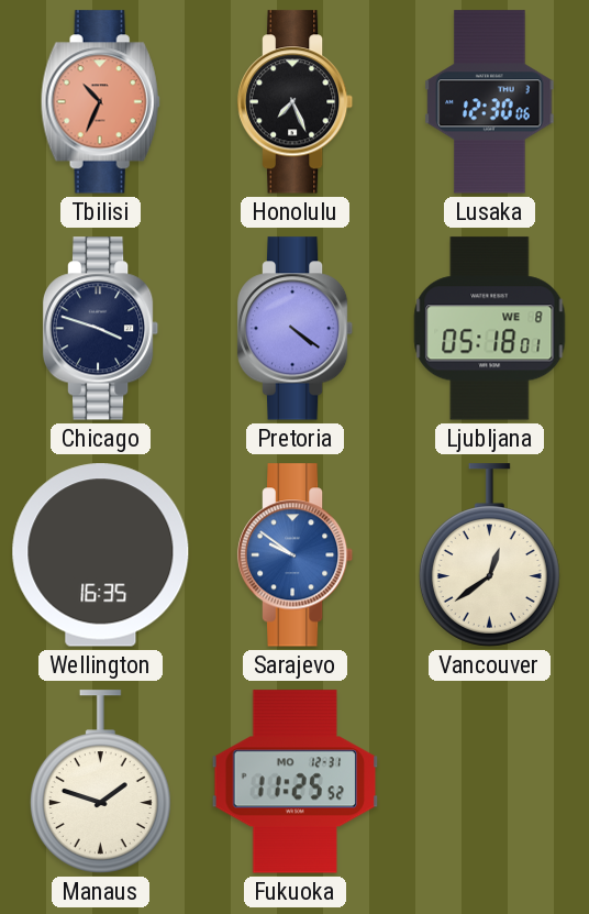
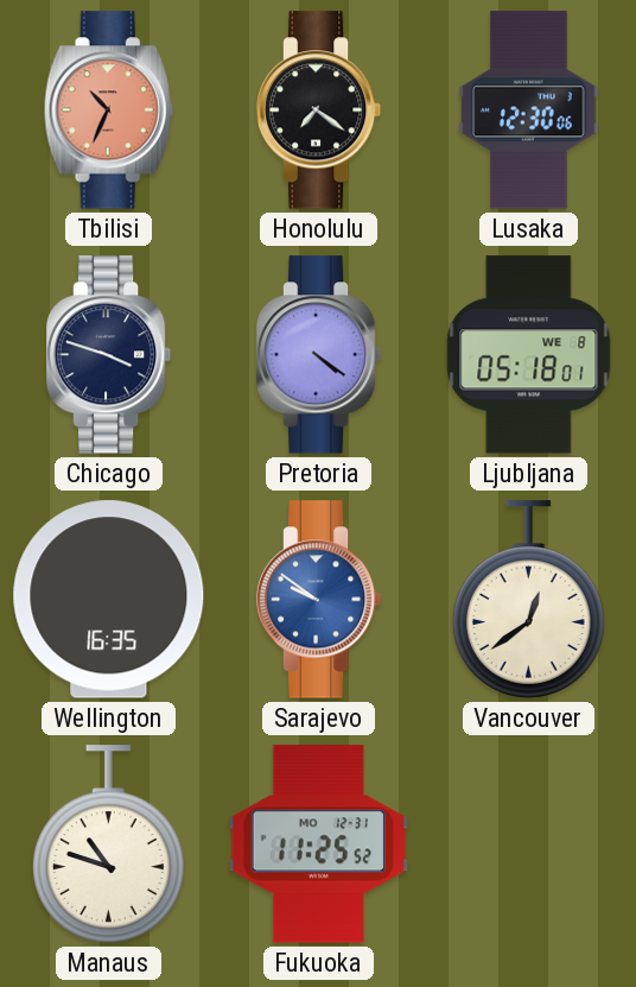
Honolulu: 7:26 -> 7:21 (319, 110)
Manaus: 1:48 -> 10:48 (108, 844)
